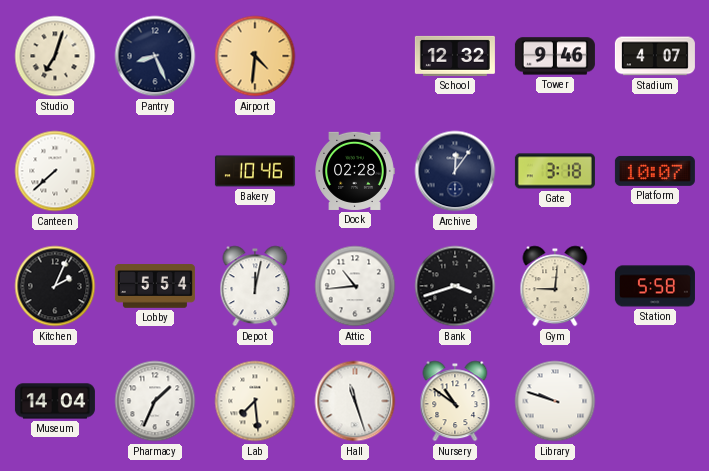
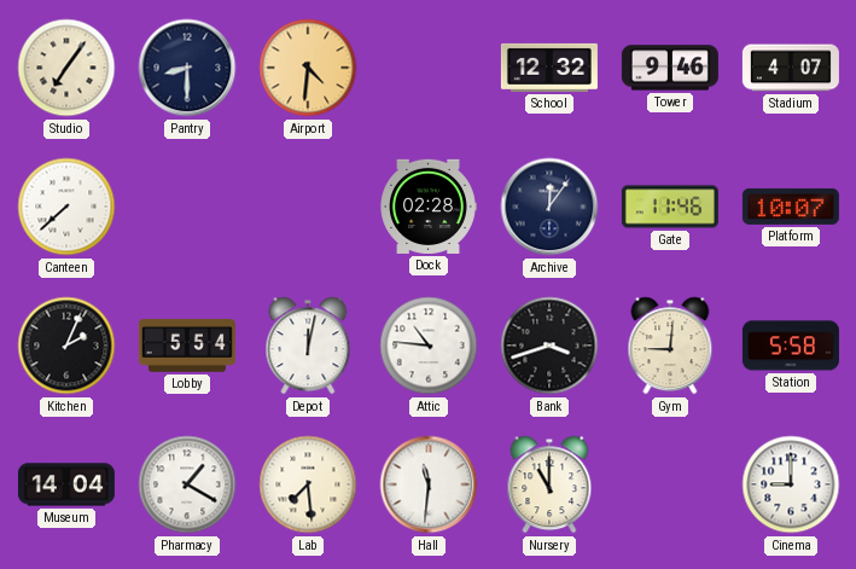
Studio: 7:03 -> 7:06 (66, 68)
Pantry: 8:26 -> 8:30 (187, 68)
Bakery: 10:46 -> none (255, 171)
Gate: 3:18 -> 11:46 (670, 207)
Attic: 10:44 -> 10:46 (429, 346)
Pharmacy: 1:34 -> 1:20 (187, 484)
Hall: 11:27 -> 11:31 (429, 484)
Nursery: 10:51 -> 11:00 (549, 484)
Library: 9:48 -> none (555, 401)
Cinema: none -> 9:00 (791, 484)
